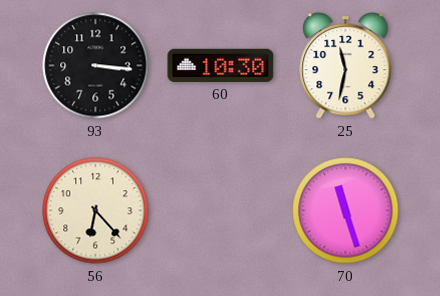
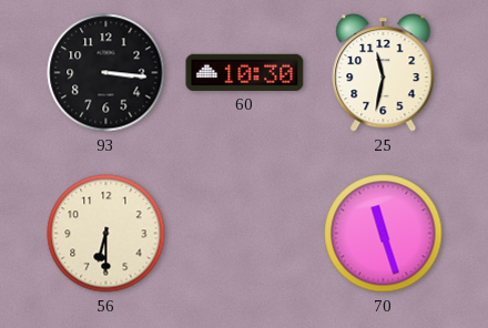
56: 6:23 -> 6:30 (106, 234)
